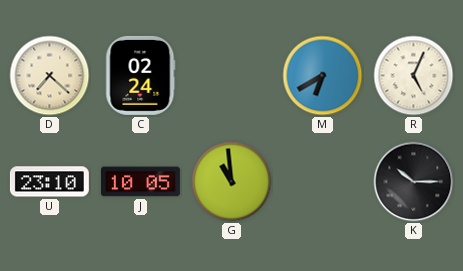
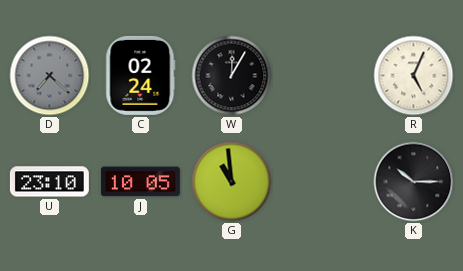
D dial: cream -> grey (50, 76)
W: none -> 12:05 (232, 76)
M: 6:40 -> none (323, 76)
